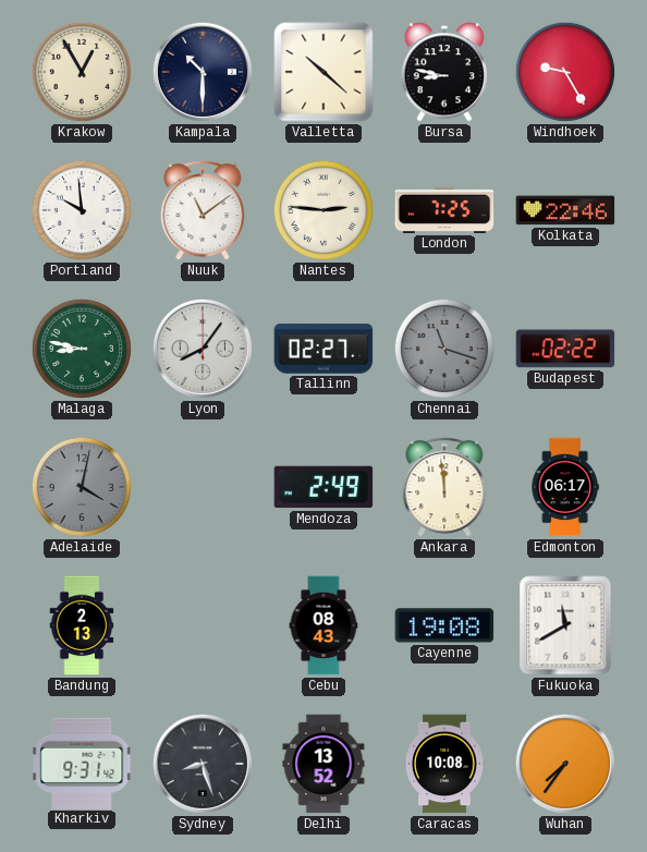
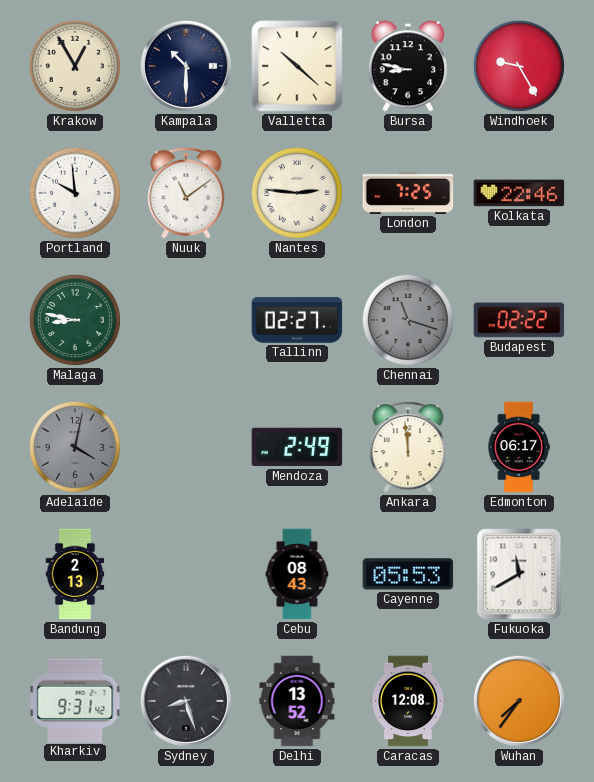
Lyon: 8:06 -> none (203, 349)
Cayenne: 19:08 -> 05:53 (408, 574)
Caracas: 10:08 -> 12:08 (408, 701)
